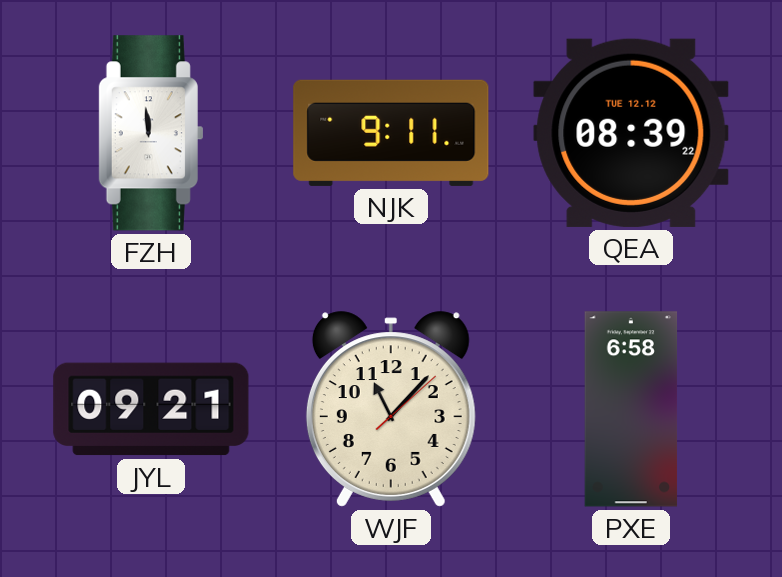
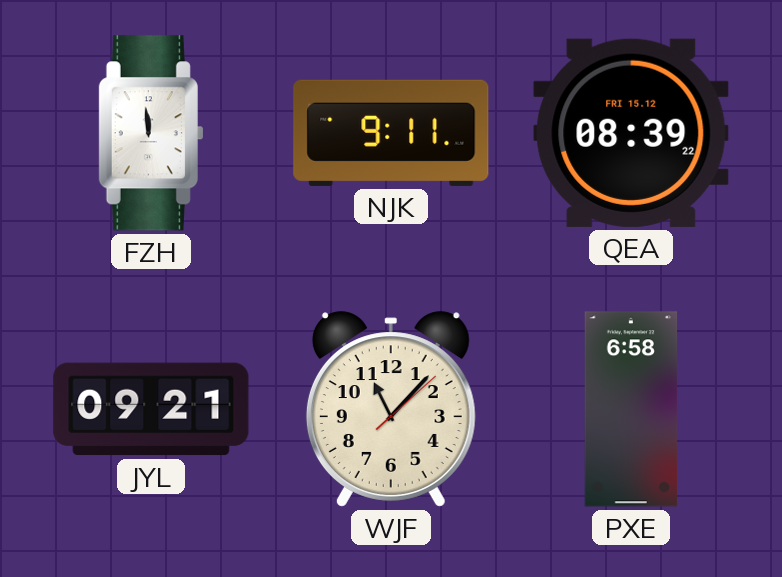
QEA date: TUE 12.12 -> FRI 15.12 (631, 133)
